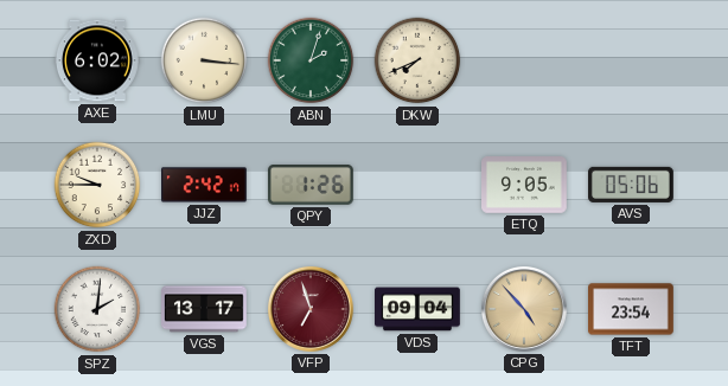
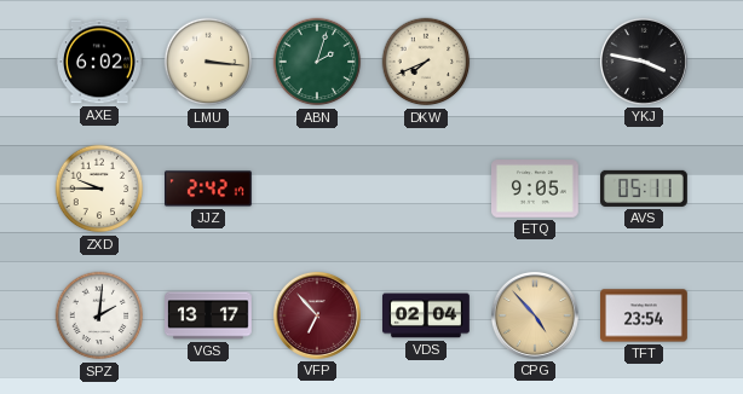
YKJ: none -> 3:47 (644, 62)
QPY: 1:26 -> none (311, 186)
AVS: 05:06 -> 05:11 (645, 189)
VFP: 6:57 -> 6:53 (317, 315)
VDS: 09:04 -> 02:04 (427, 315)
